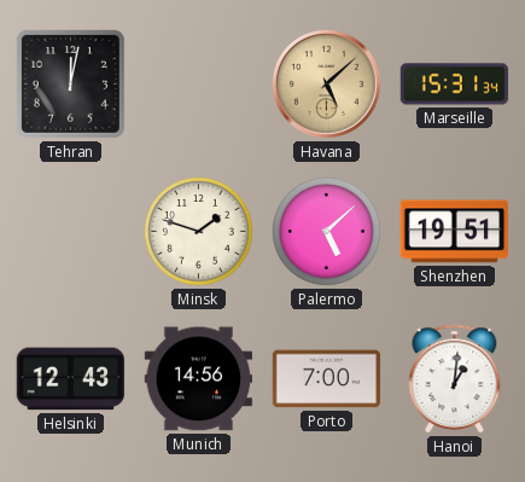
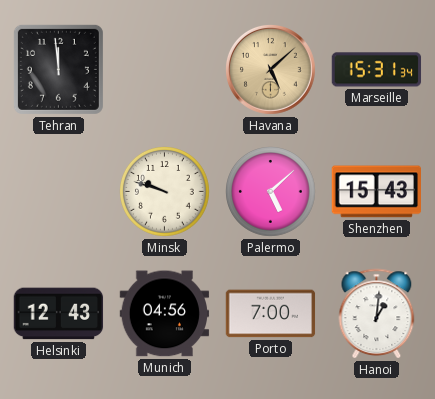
Tehran: 12:02 -> 11:59 (58, 69)
Minsk: 1:48 -> 9:48 (165, 192)
Shenzhen: 19:51 -> 15:43 (377, 192)
Munich: 14:56 -> 04:56 (165, 314)
